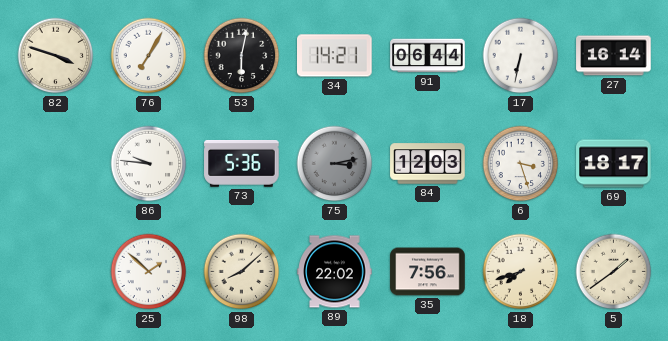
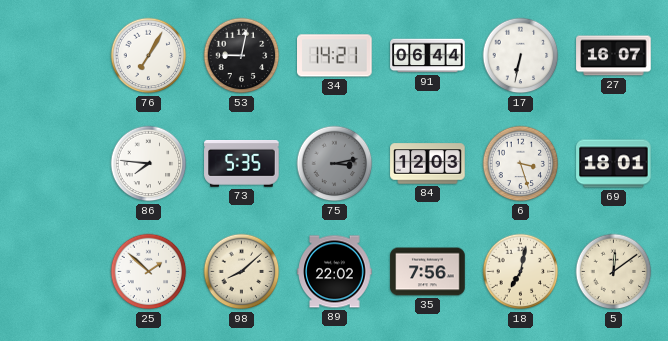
82: 3:48 -> none (56, 56)
53: 6:02 -> 9:02 (242, 56)
27: 16:14 -> 16:07 (614, 56)
86: 9:46 -> 7:46 (149, 164)
73: 5:36 -> 5:35 (242, 164)
69: 18:17 -> 18:01 (614, 164)
18: 7:42 -> 7:02 (521, 272)
5: 1:39 -> 12:09 (614, 272)
